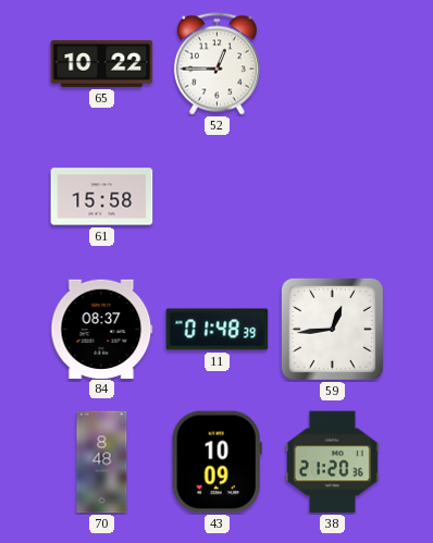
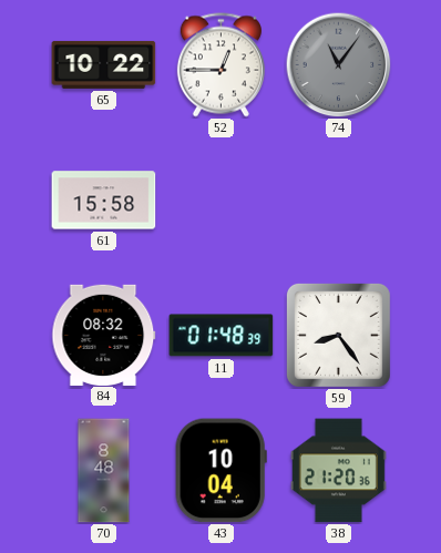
74: none -> 11:06 (338, 64)
84: 08:37 -> 08:32 (104, 335)
59: 12:44 -> 8:24 (338, 335)
43: 10:09 -> 10:04 (221, 471)
